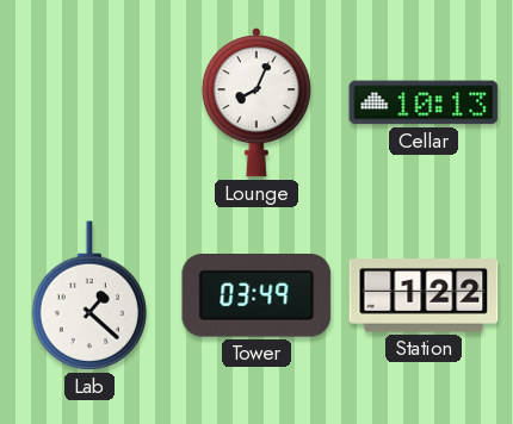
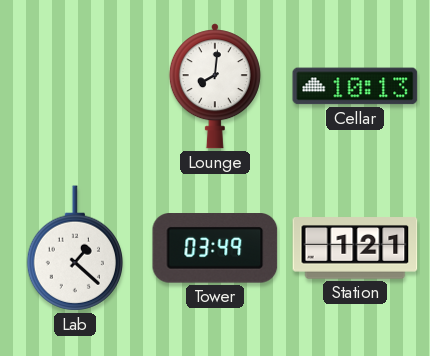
Lounge: 8:04 -> 8:01 (215, 86)
Station: 1:22 -> 1:21 (355, 248)
